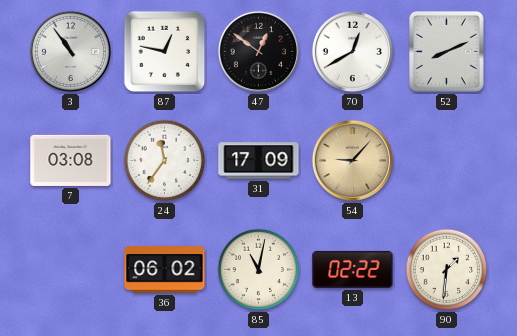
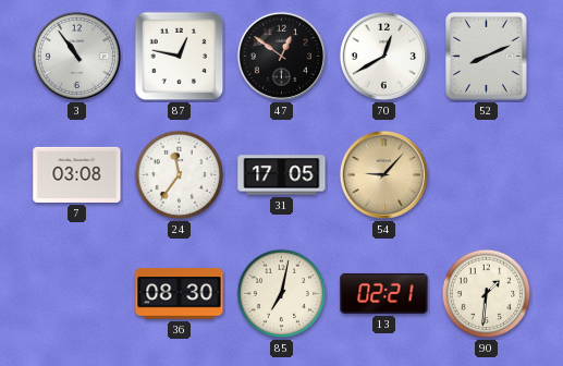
31: 17:09 -> 17:05 (282, 175)
36: 06:02 -> 08:30 (180, 294)
85: 11:02 -> 7:02 (282, 294)
13: 02:22 -> 02:21 (384, 293)
